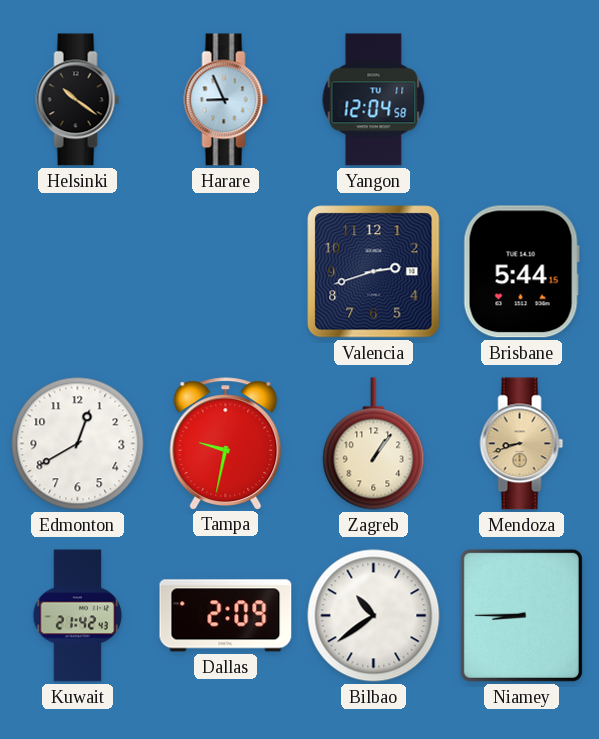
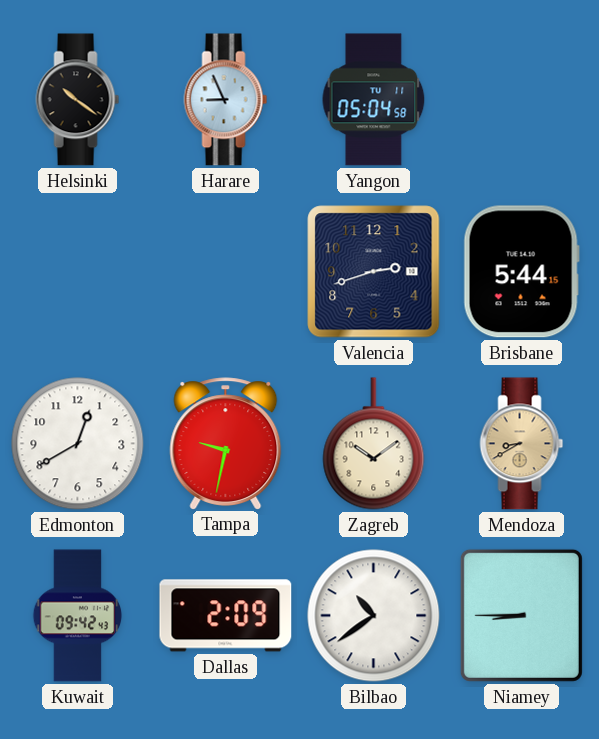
Yangon: 12:04 -> 05:04 (374, 100)
Zagreb: 1:06 -> 10:09 (374, 444)
Mendoza: 8:42 -> 8:40 (522, 444)
Kuwait: 21:42 -> 09:42 (78, 616)
